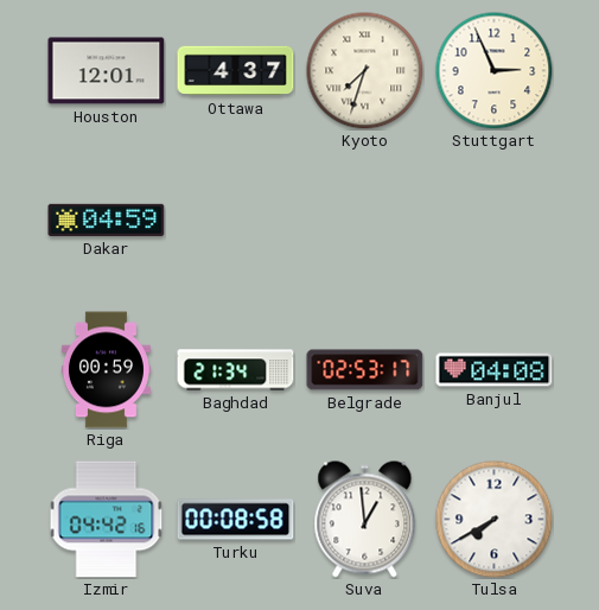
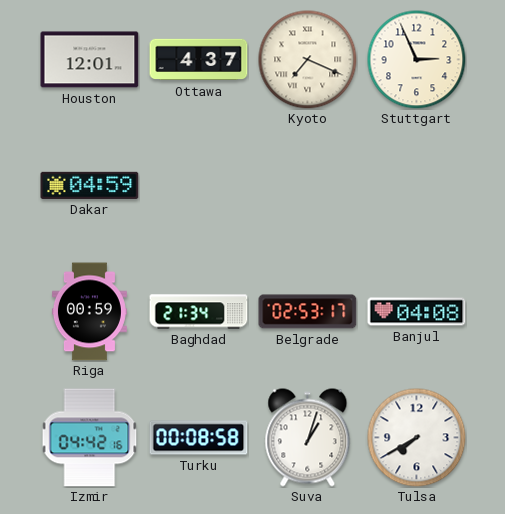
Kyoto: 7:33 -> 7:19 (308, 60)
Suva: 12:59 -> 1:03 (308, 438)
